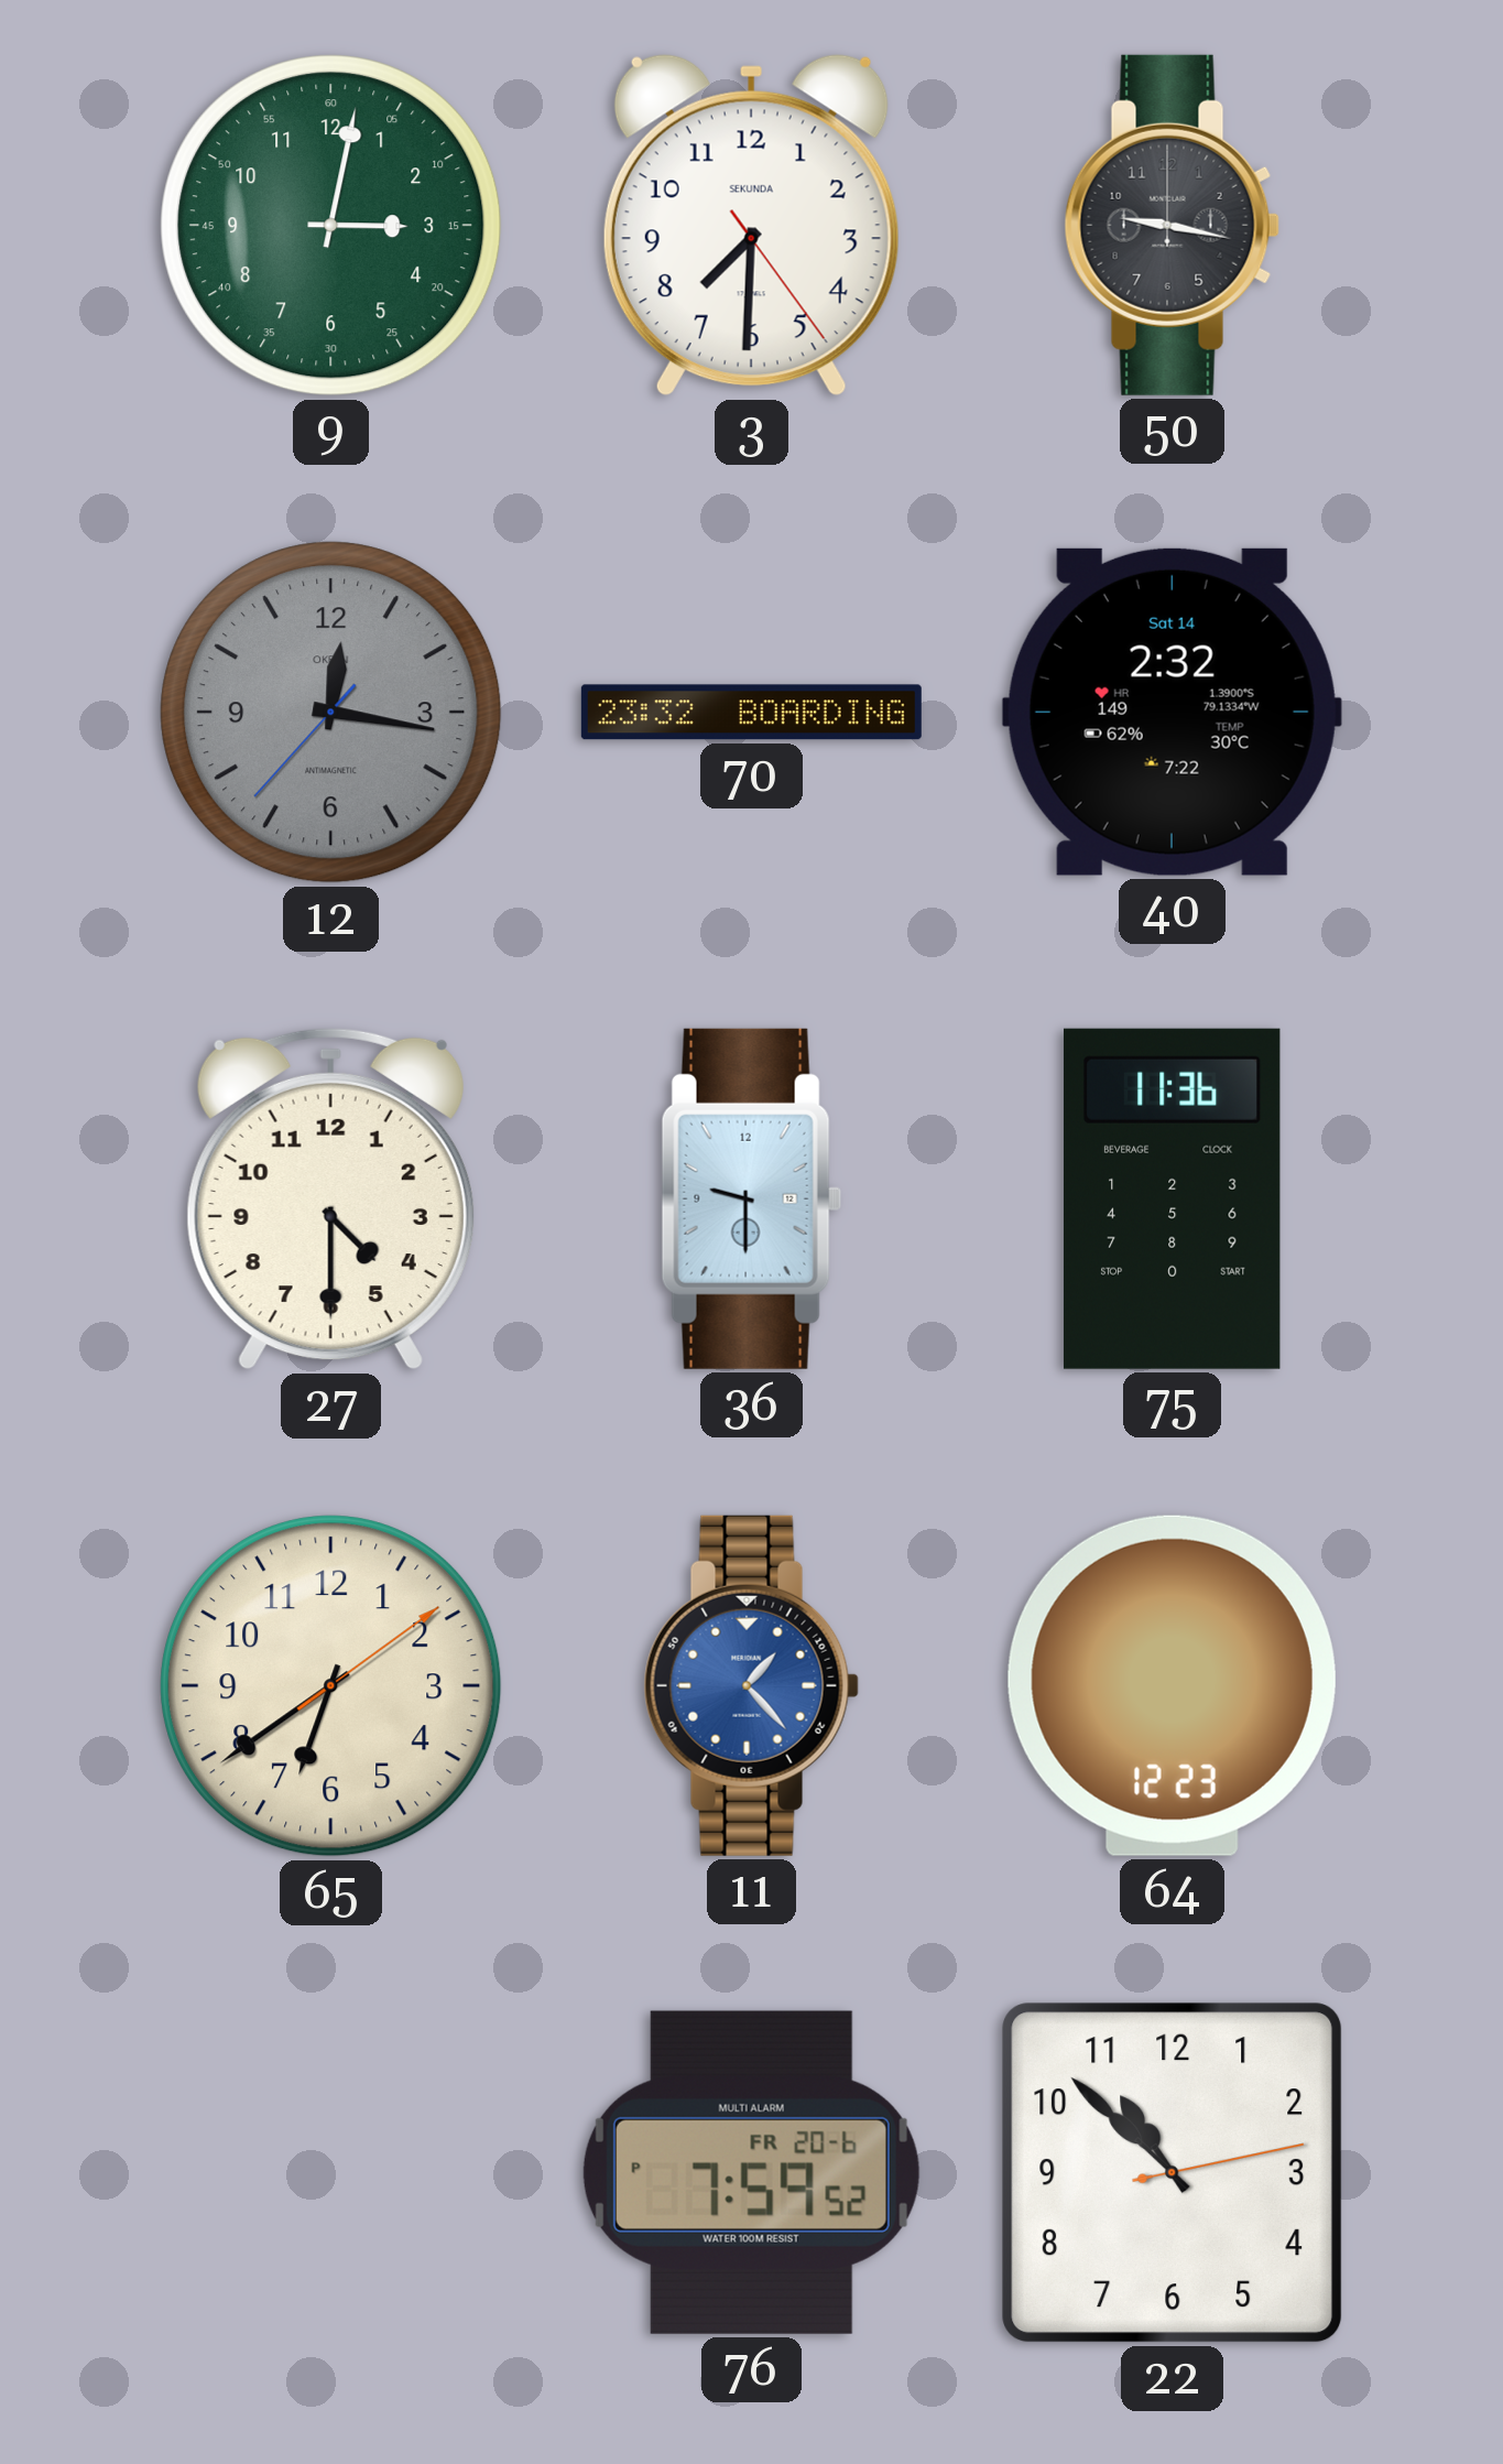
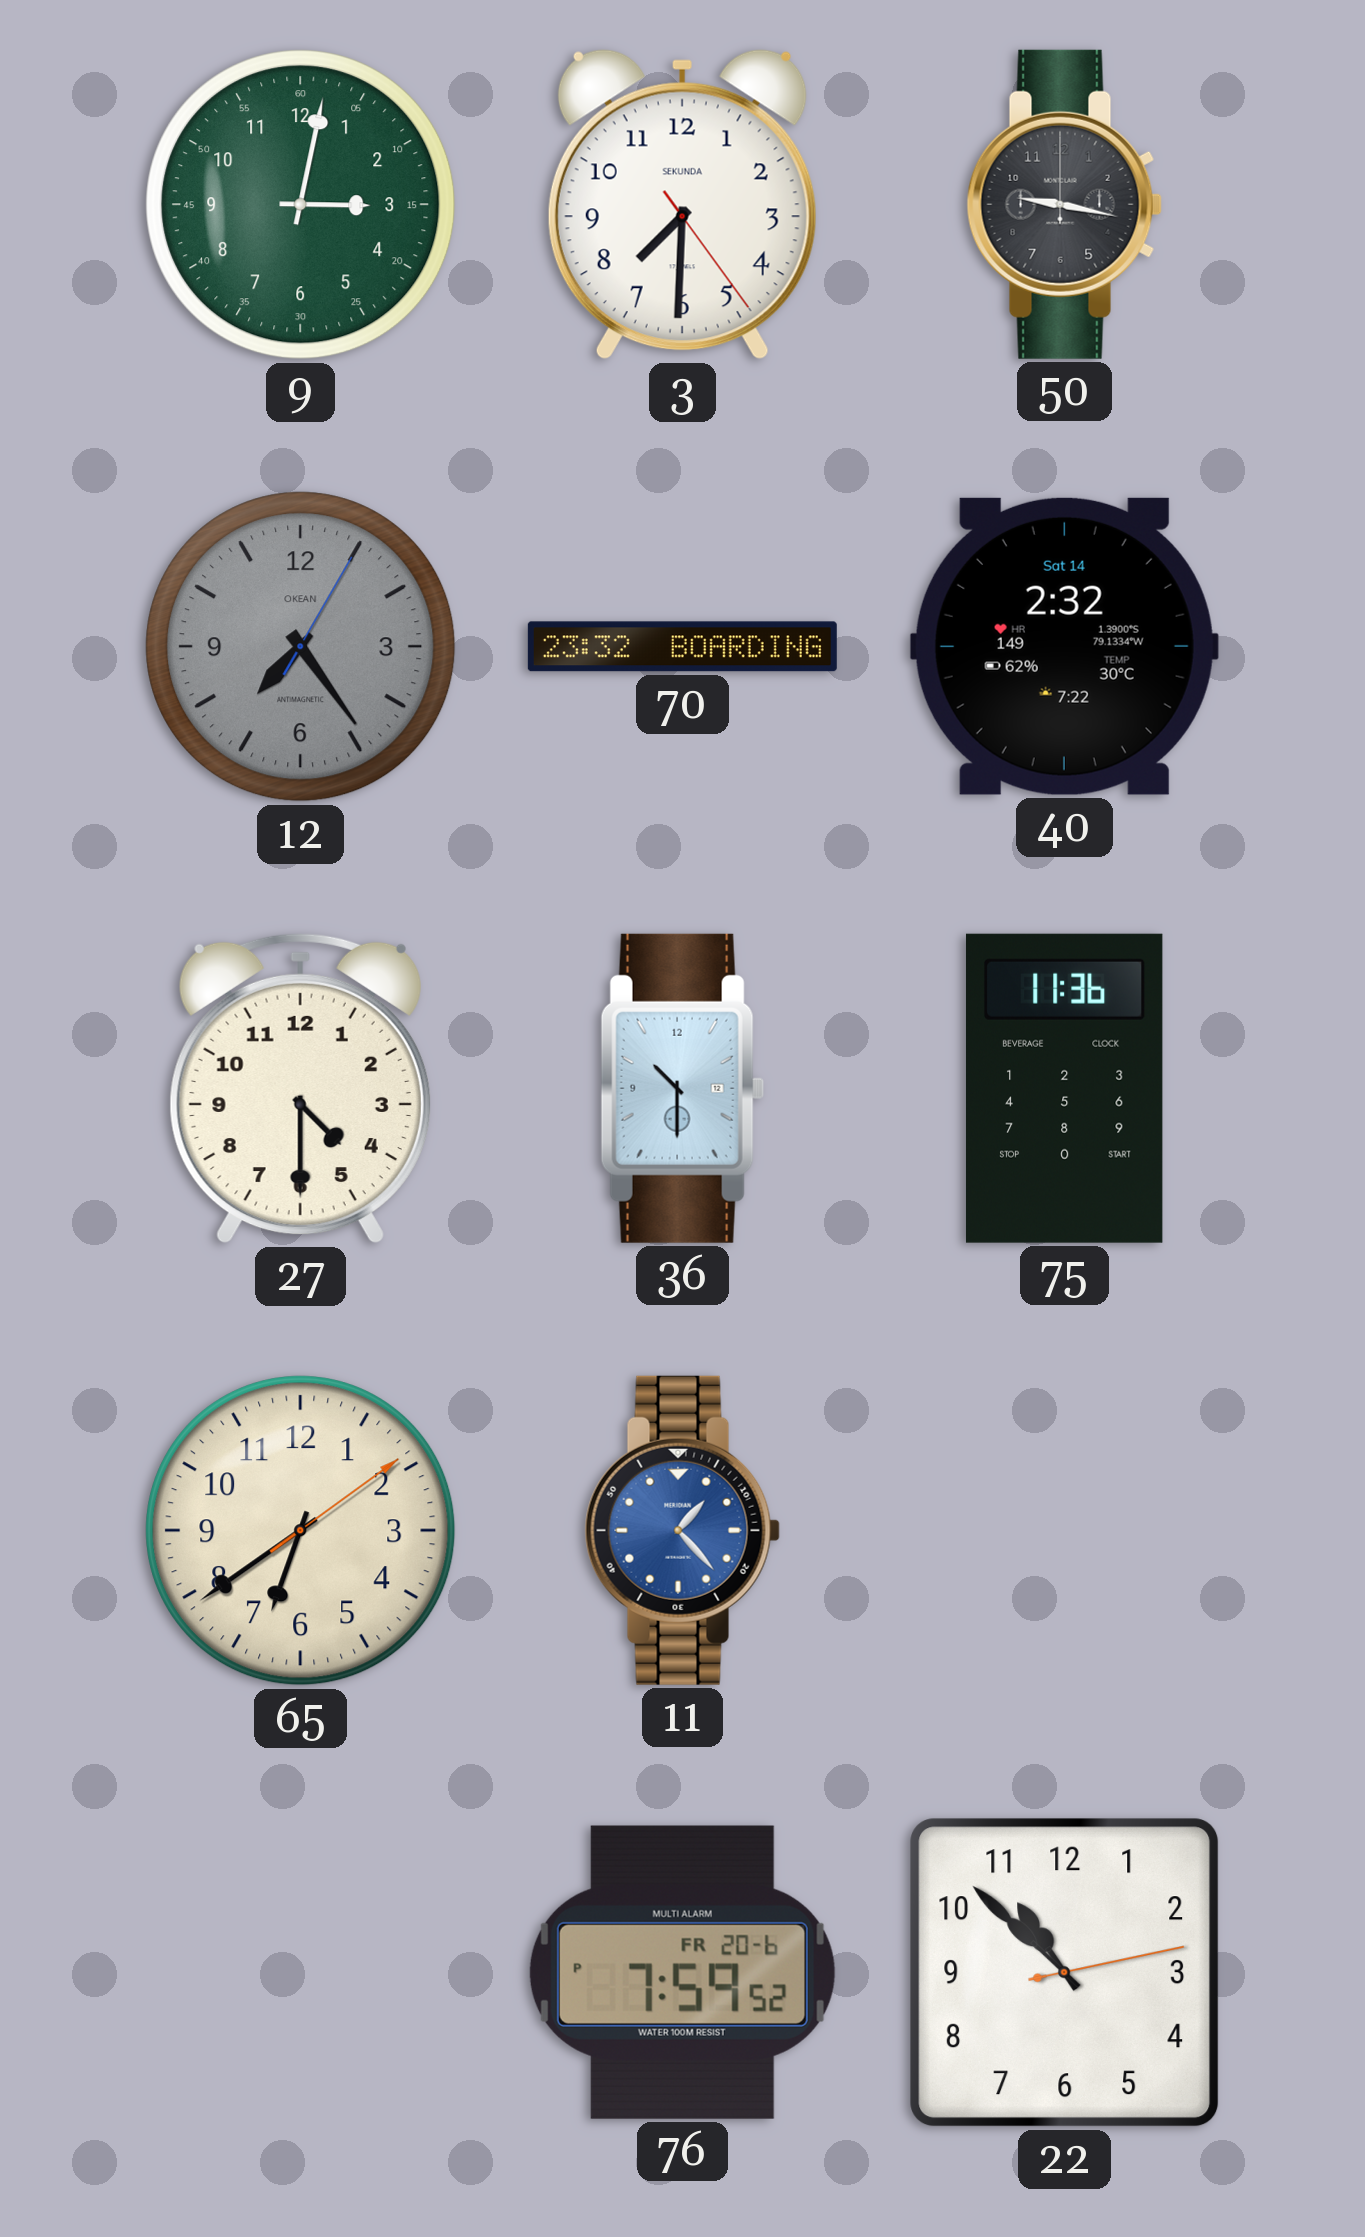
12: 12:16 -> 7:24 (301, 647)
36: 9:30 -> 10:30 (682, 1088)
64: 12:23 -> none (1172, 1685)
